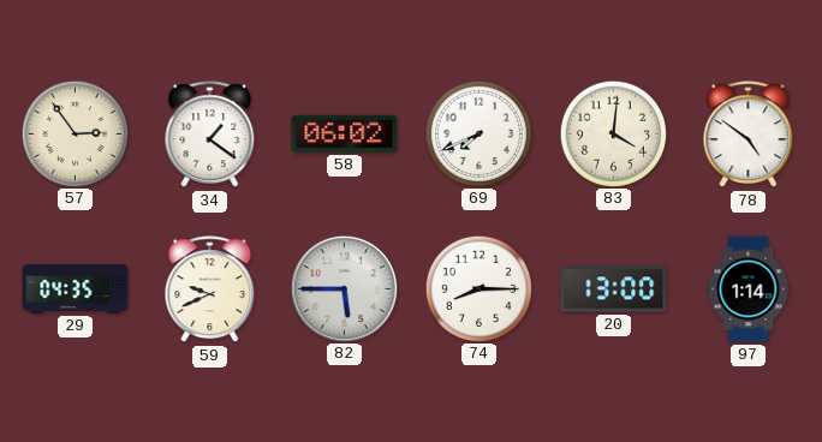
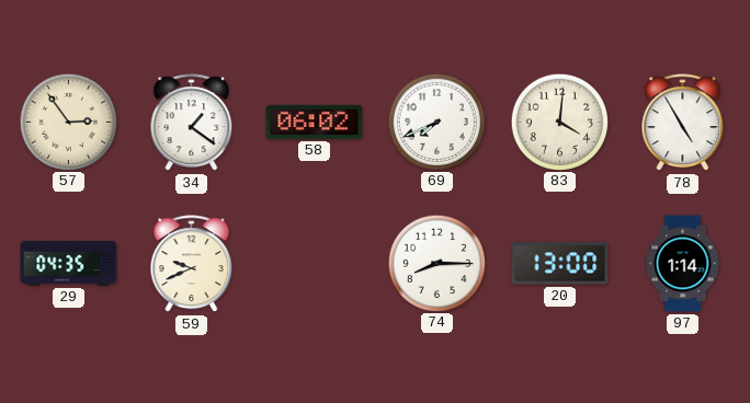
78: 4:51 -> 4:55 (683, 123)
82: 5:45 -> none (344, 288)
